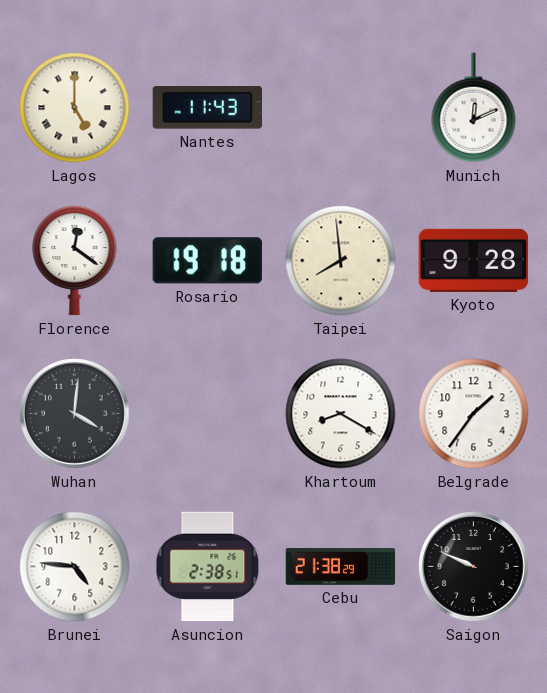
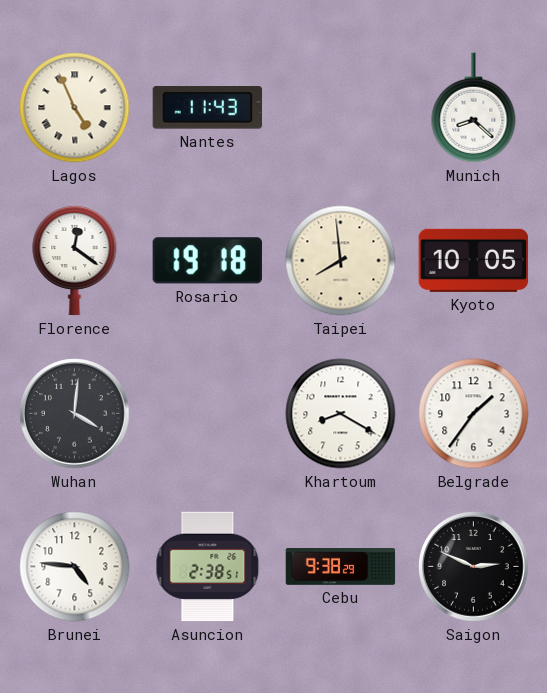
Lagos: 5:00 -> 4:56 (75, 108)
Munich: 12:11 -> 8:22 (474, 108)
Kyoto: 9:28 -> 10:05 (474, 260)
Cebu: 21:38 -> 9:38 (341, 567)
Saigon: 9:49 -> 2:49 (474, 567)
